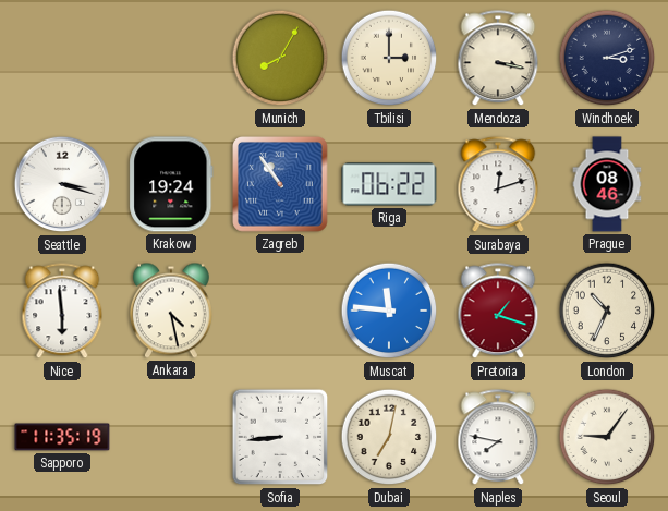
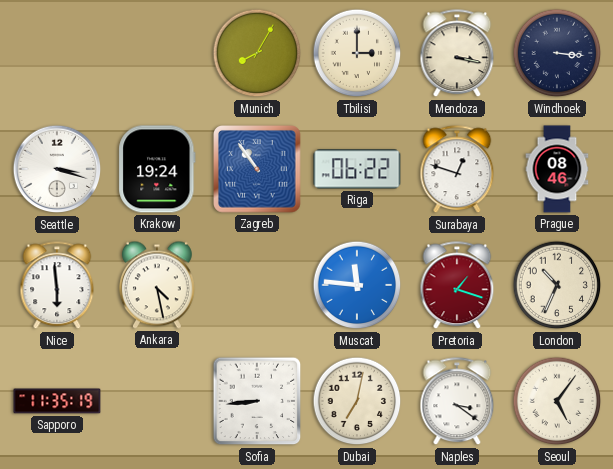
Windhoek: 3:12 -> 3:16 (557, 53)
Surabaya: 12:12 -> 12:48 (457, 170)
Naples: 7:47 -> 3:21 (457, 402)
Seoul: 9:06 -> 5:06 (557, 401)
